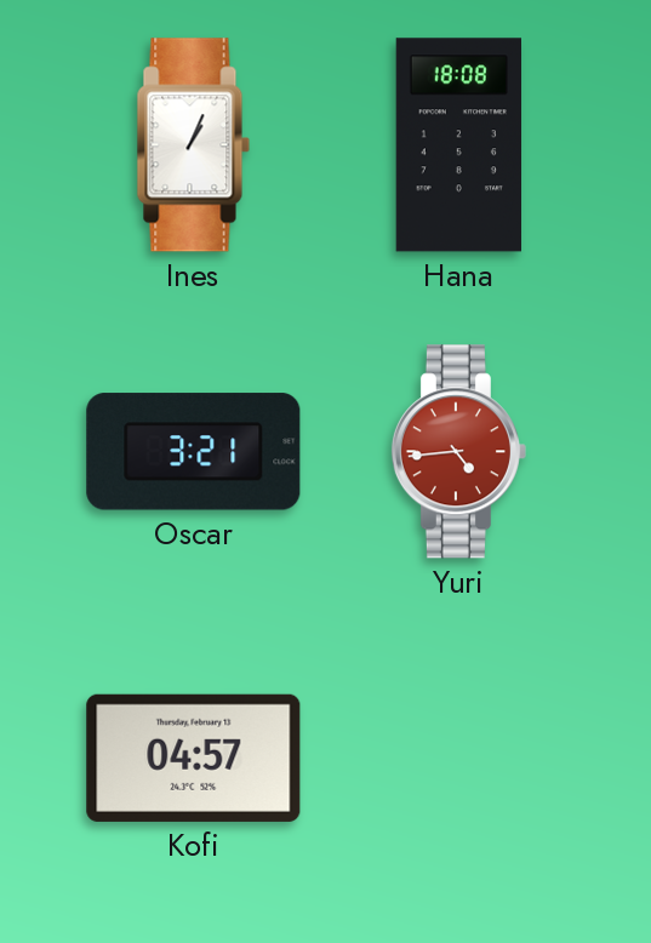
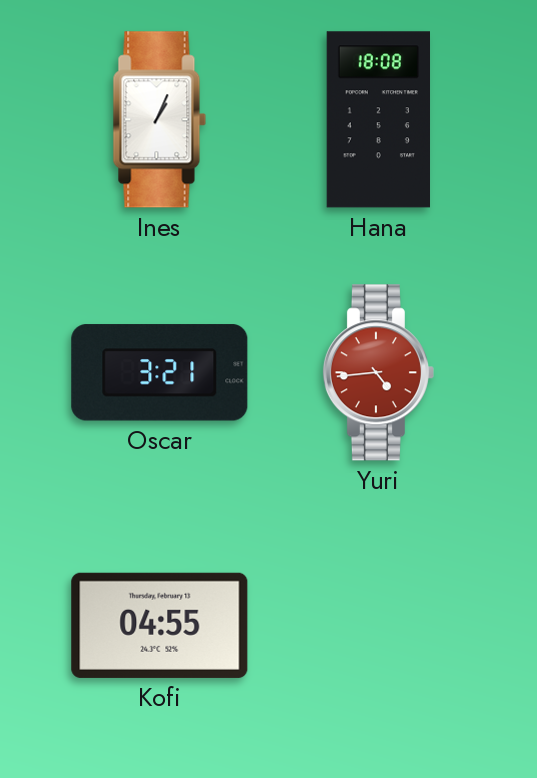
Kofi: 04:57 -> 04:55 (160, 625)
